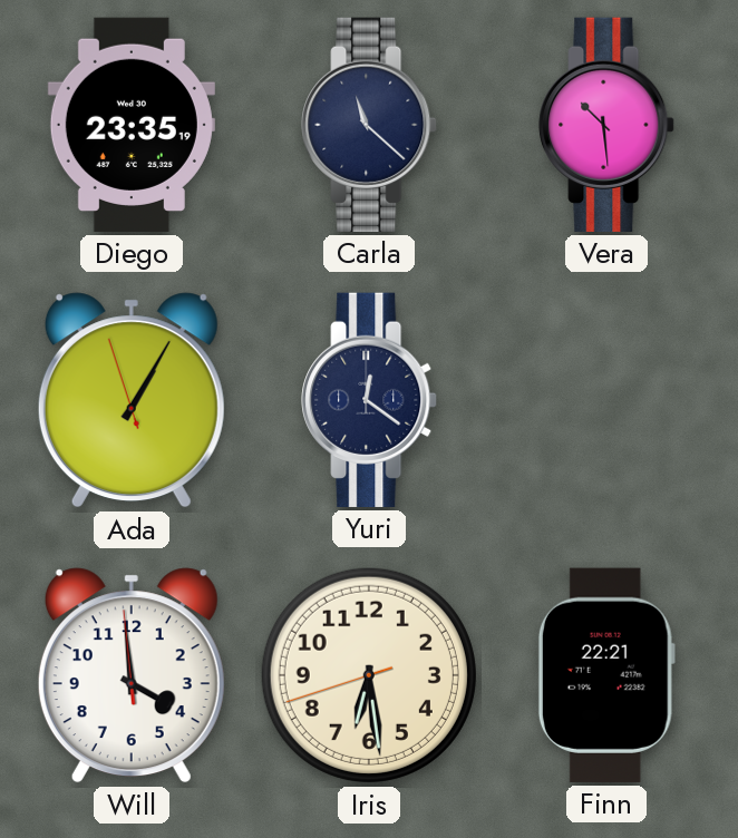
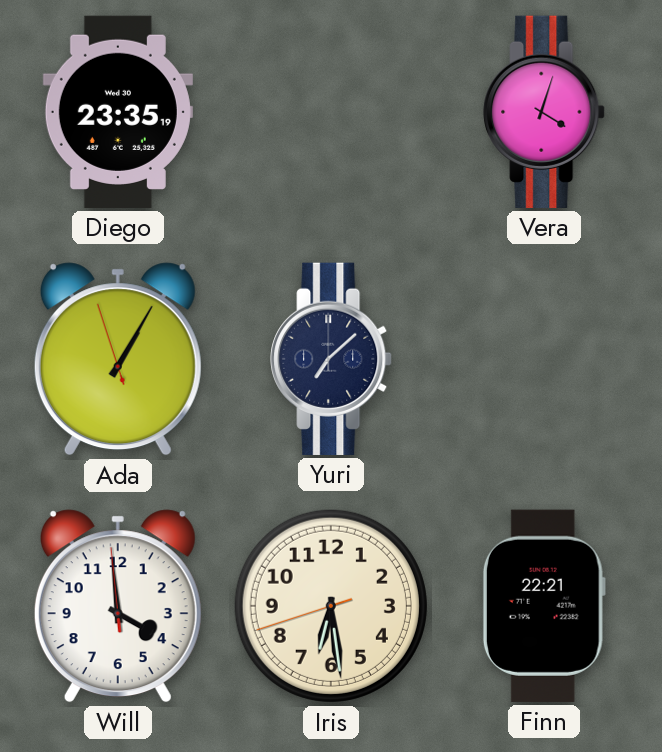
Carla: 11:22 -> none (369, 125)
Vera: 10:29 -> 4:03 (544, 112)
Yuri: 12:21 -> 7:08 (331, 359)
